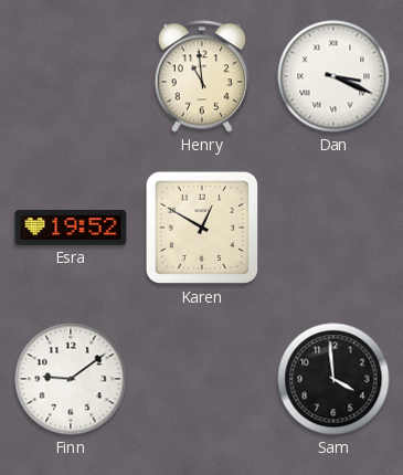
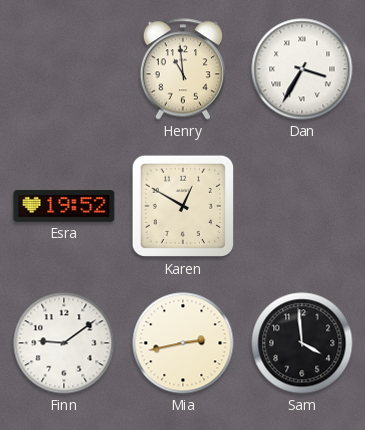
Dan: 3:19 -> 3:35 (302, 69)
Mia: none -> 2:43 (183, 343)
